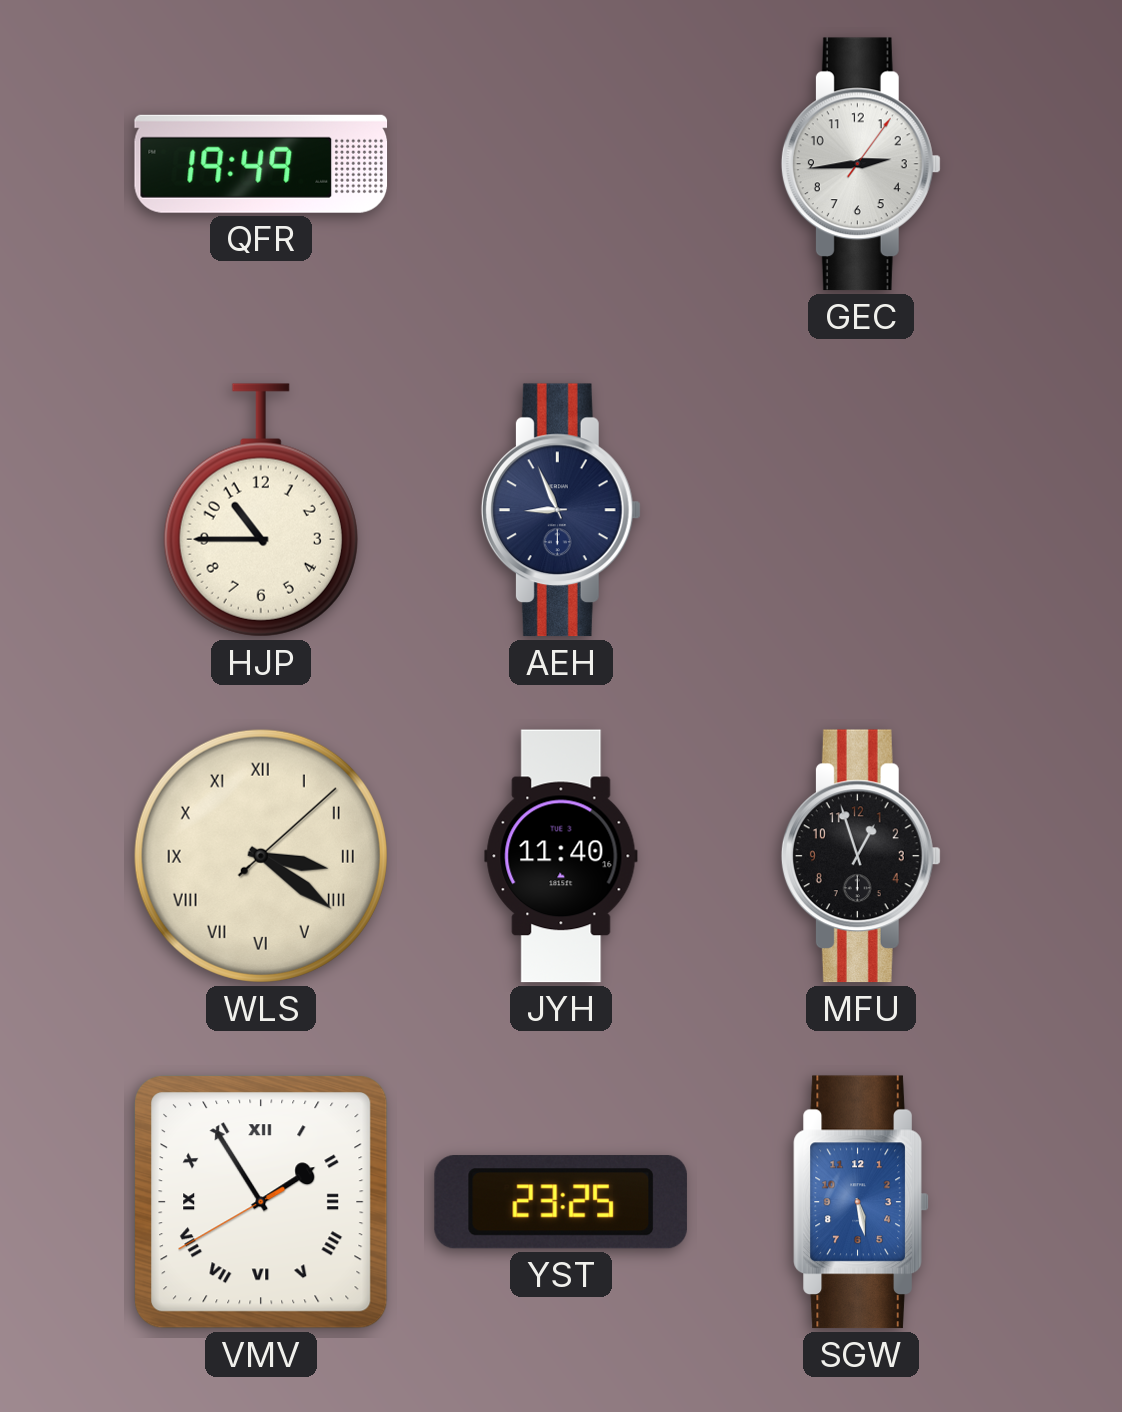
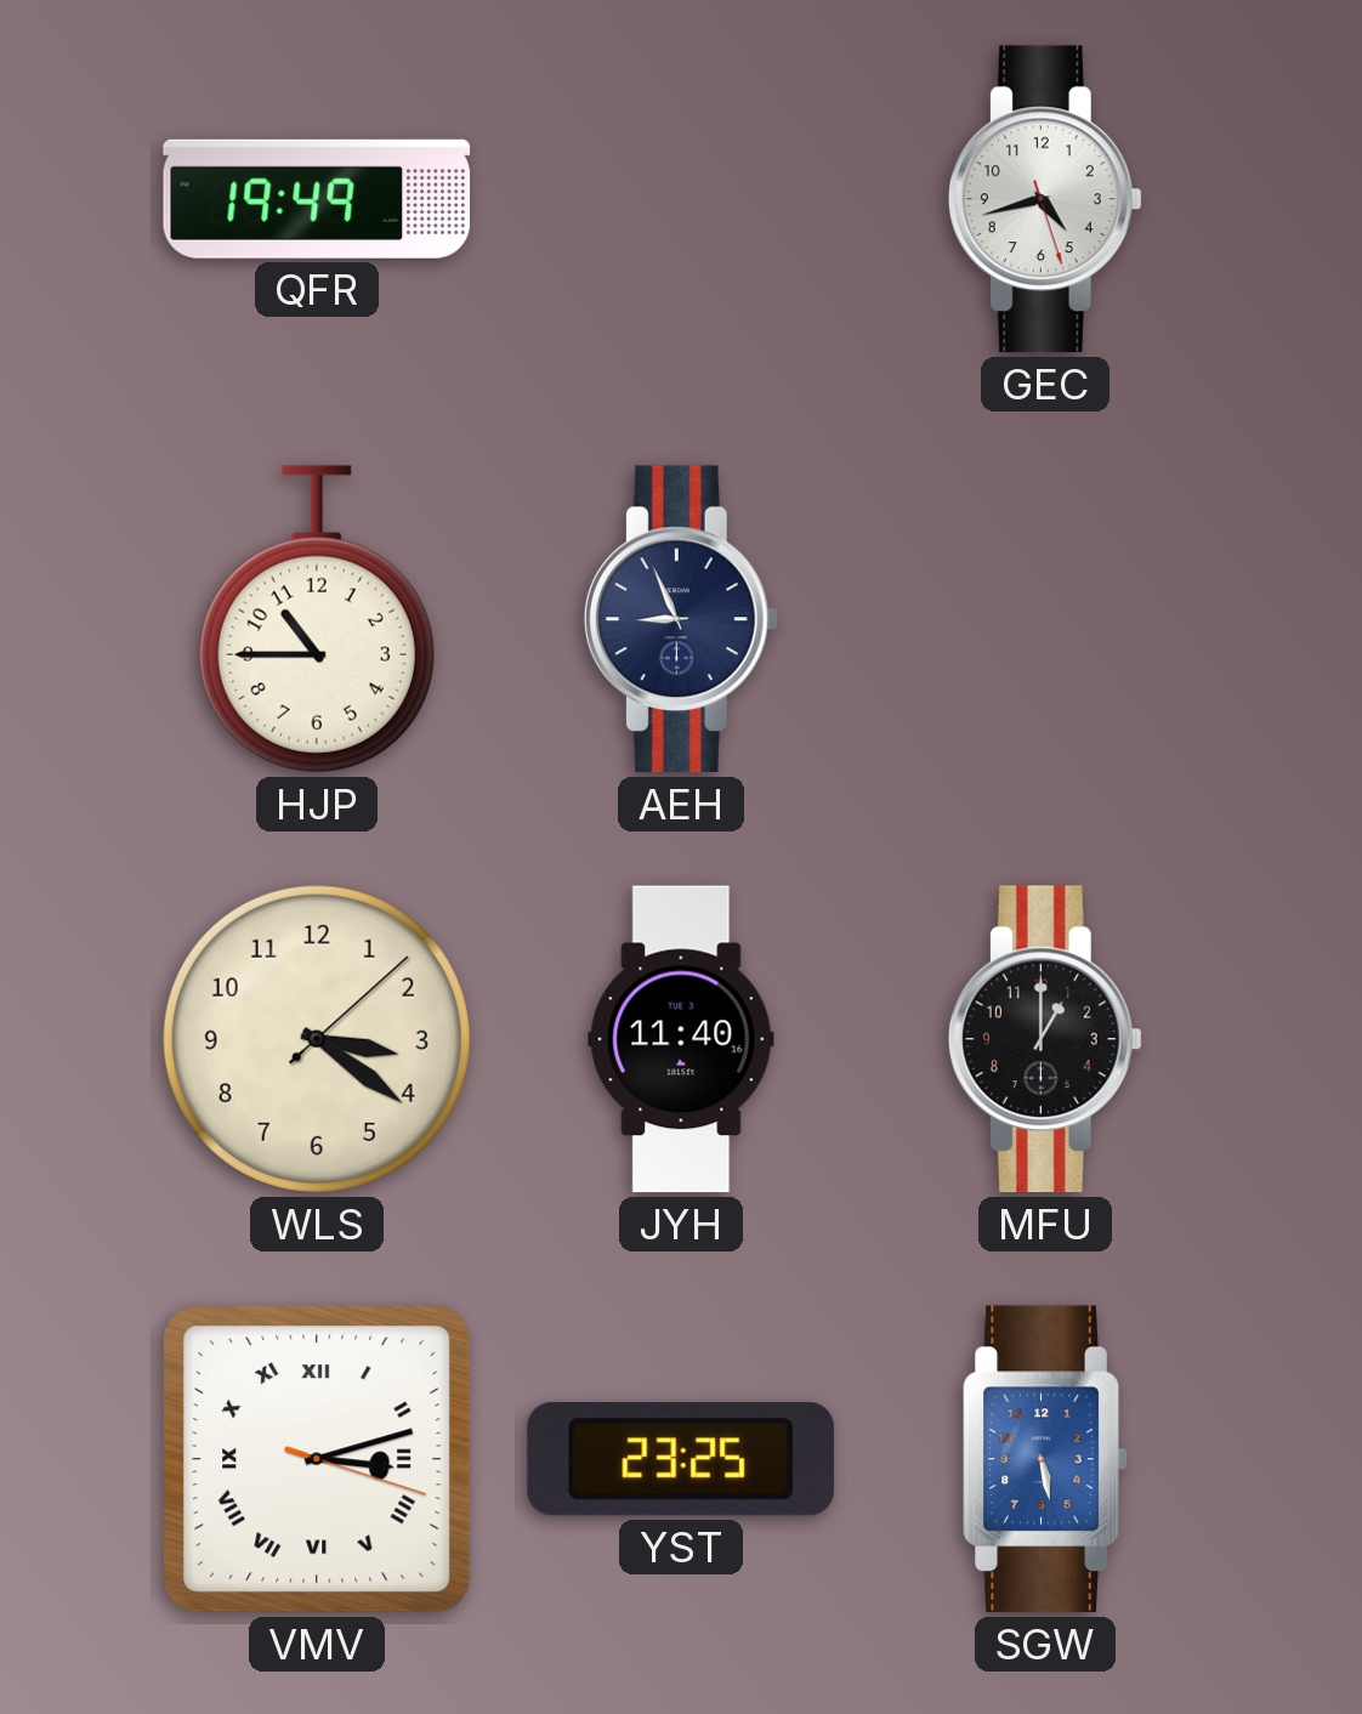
GEC: 2:44 -> 4:42 (1045, 199)
WLS numerals: Roman -> Arabic (317, 1039)
MFU: 12:57 -> 1:00 (1045, 1039)
VMV: 1:54 -> 3:12 (317, 1459)
